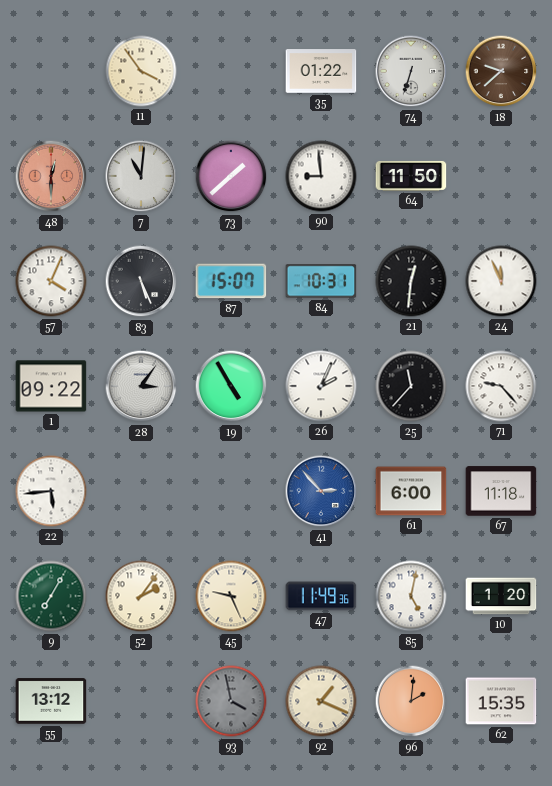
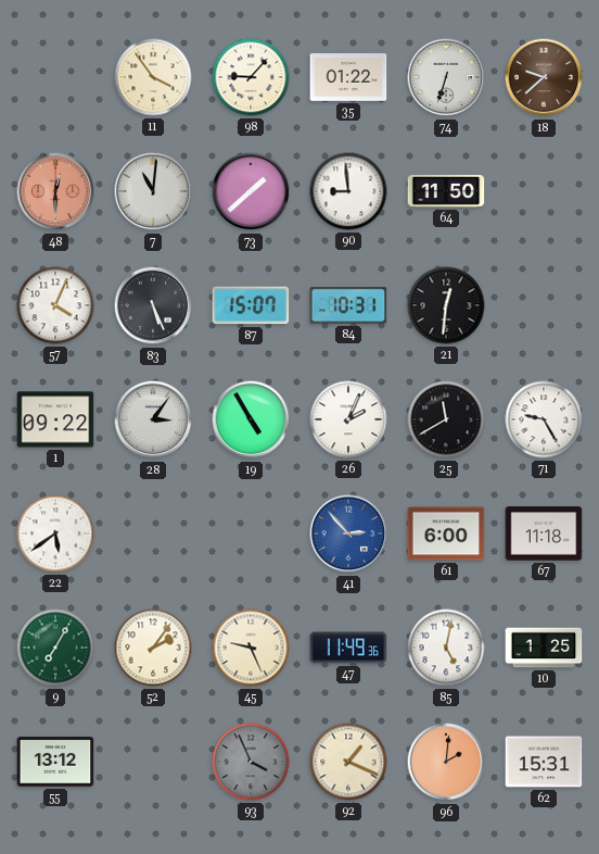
98: none -> 9:07 (251, 77)
24: 11:56 -> none (501, 281)
25: 11:37 -> 11:40 (446, 419)
71: 9:23 -> 9:25 (544, 419)
22: 5:44 -> 5:39 (55, 533)
10: 1:20 -> 1:25 (544, 648)
93: 3:58 -> 3:56 (251, 762)
62: 15:35 -> 15:31 (544, 762)
